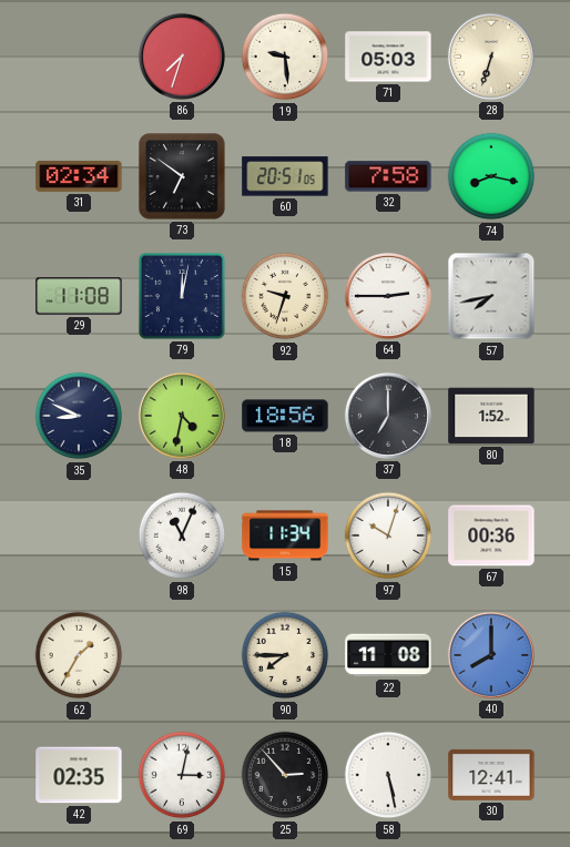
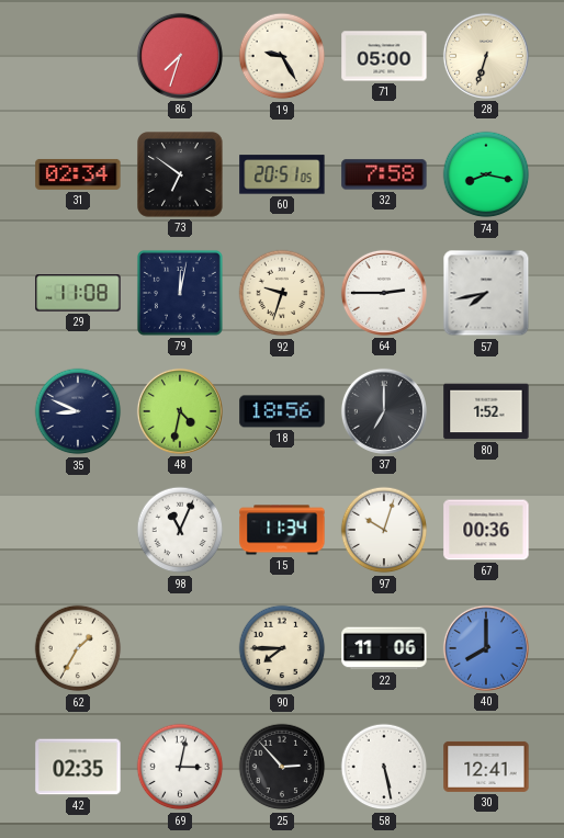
19: 9:29 -> 9:25 (282, 56)
71: 05:03 -> 05:00 (384, 56)
22: 11:08 -> 11:06 (384, 648)
